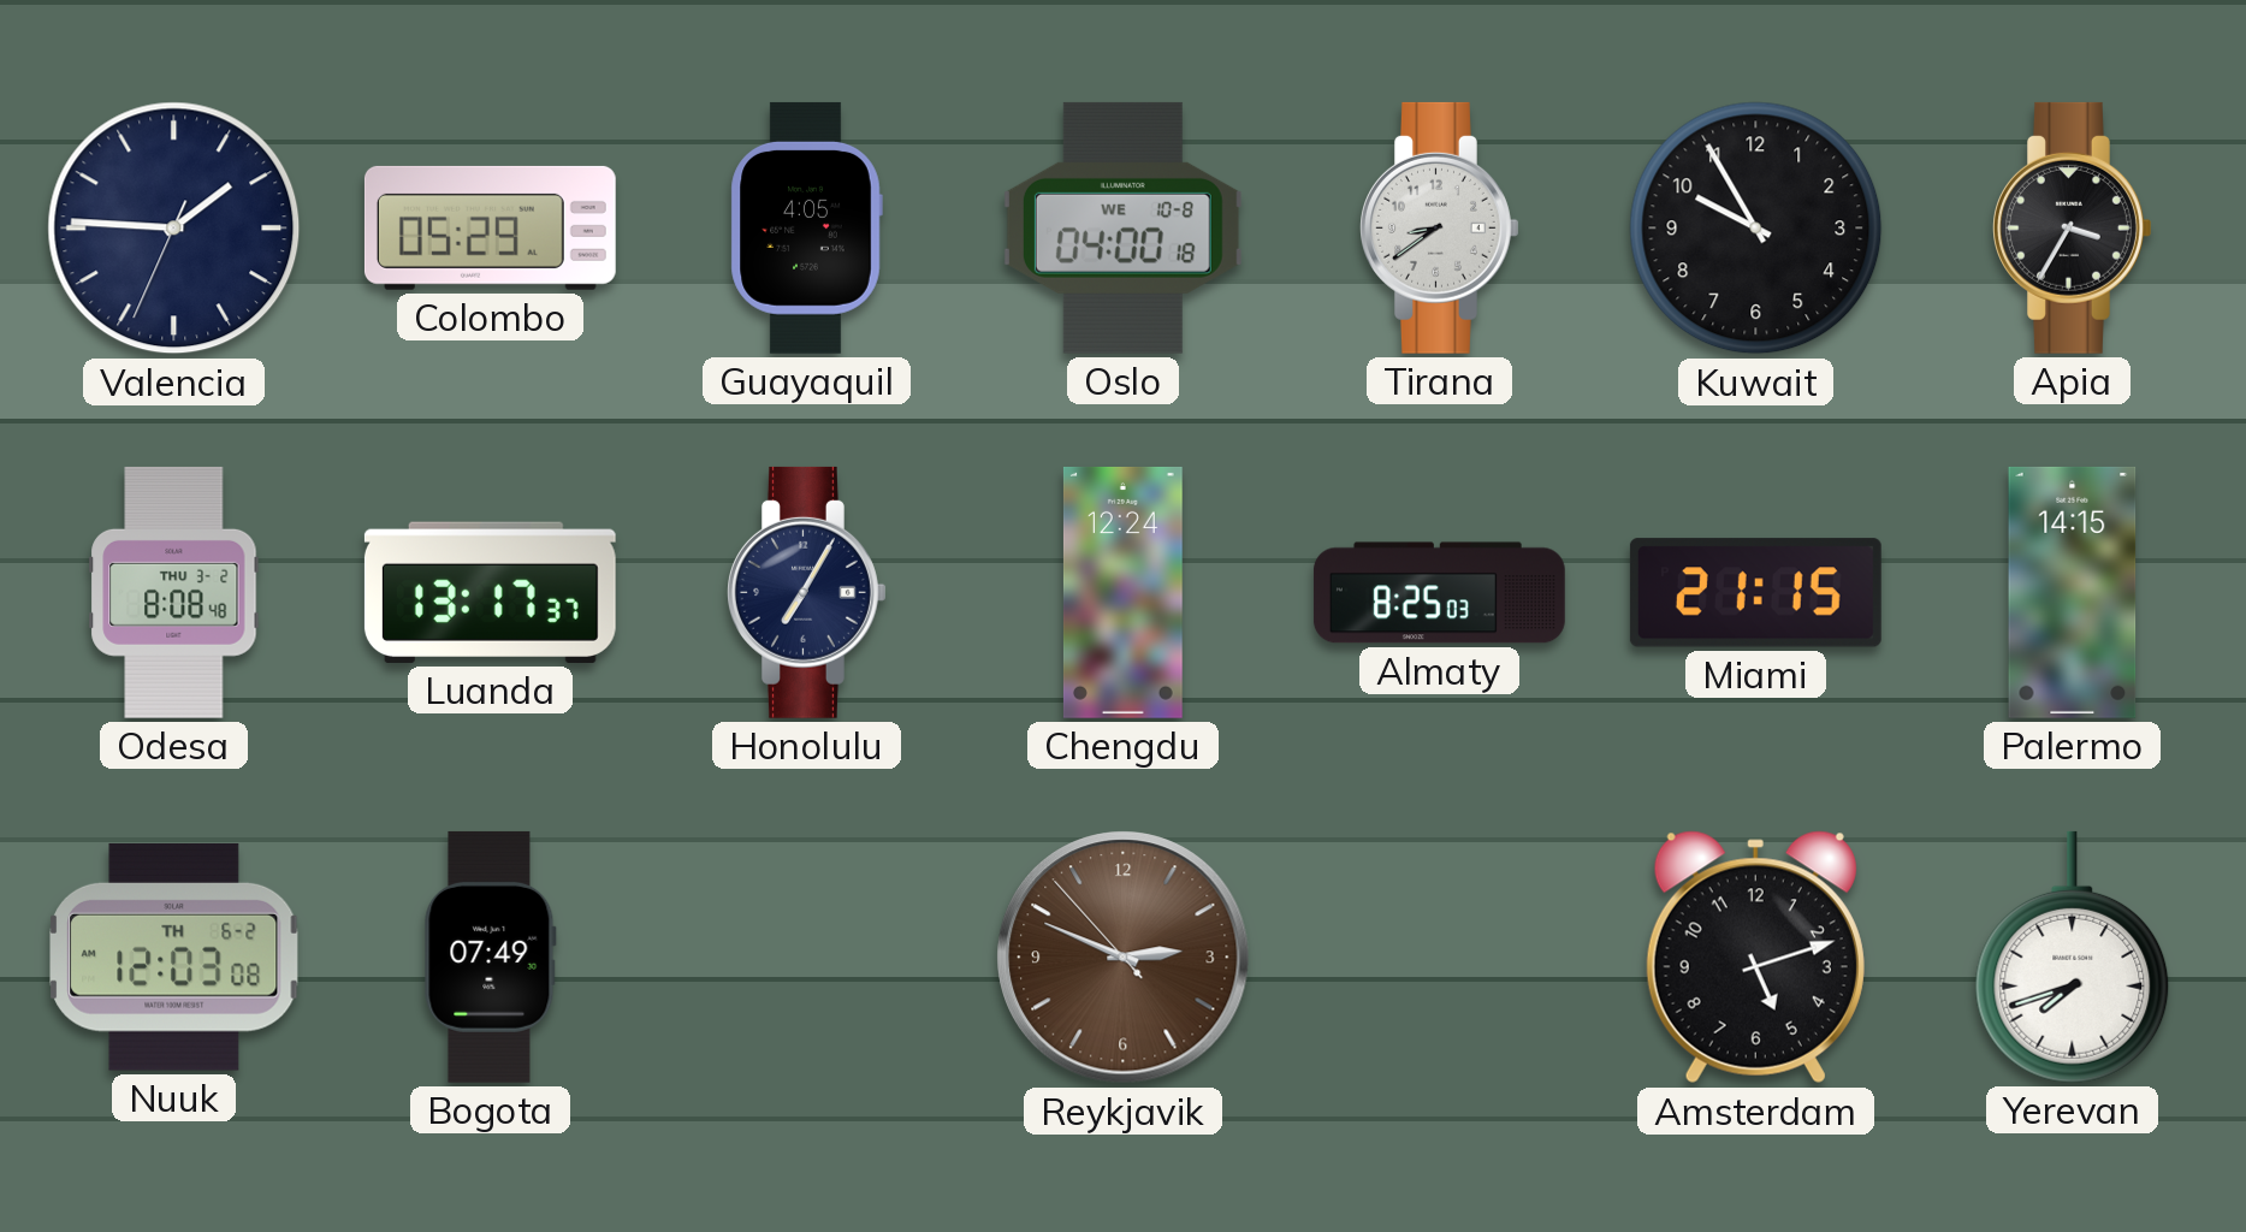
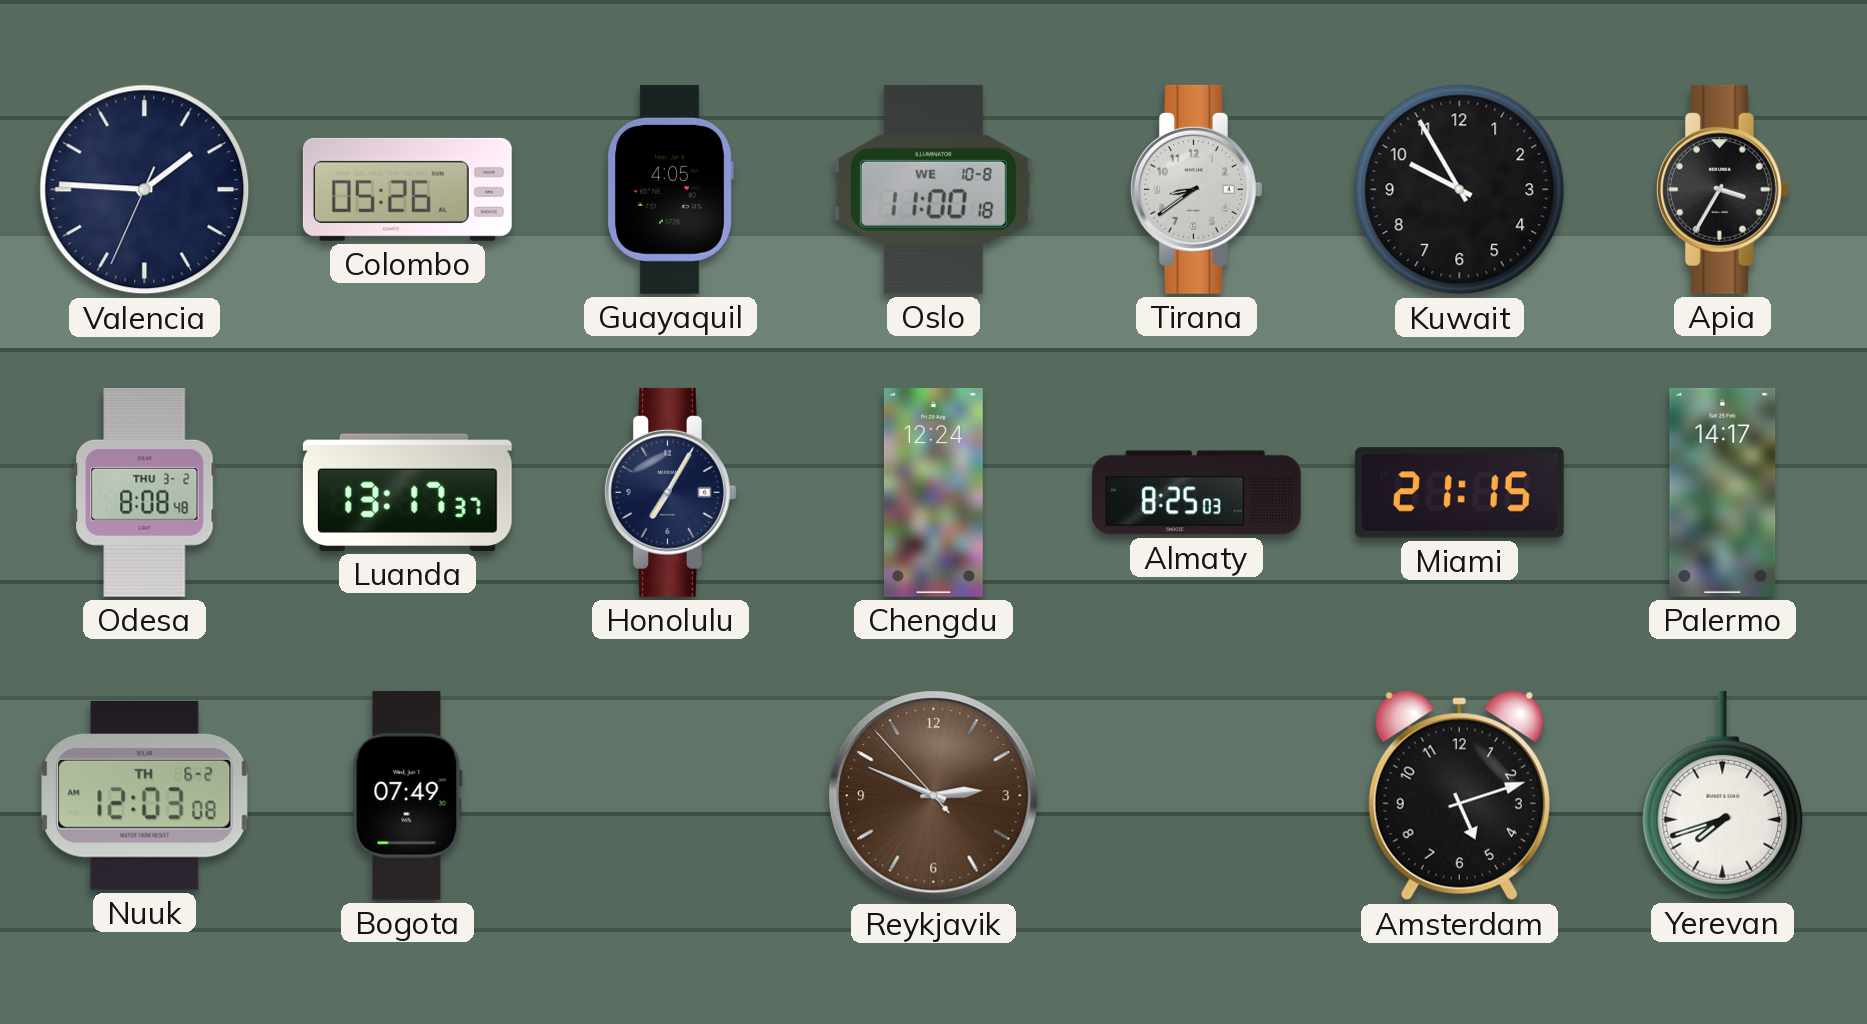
Colombo: 05:29 -> 05:26 (407, 189)
Oslo: 04:00 -> 11:00 (933, 189)
Palermo: 14:15 -> 14:17 (1723, 492)
